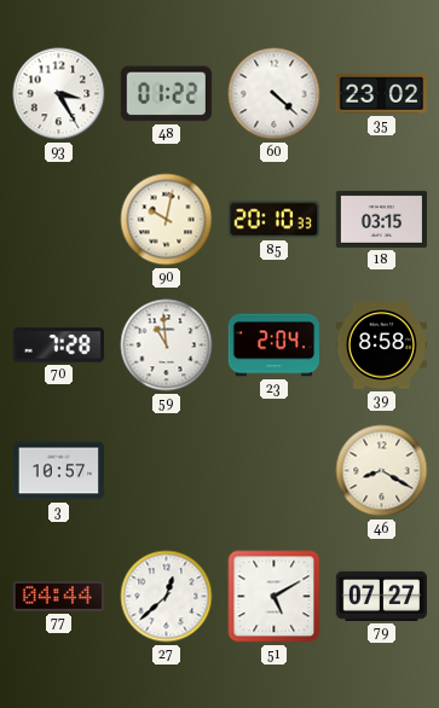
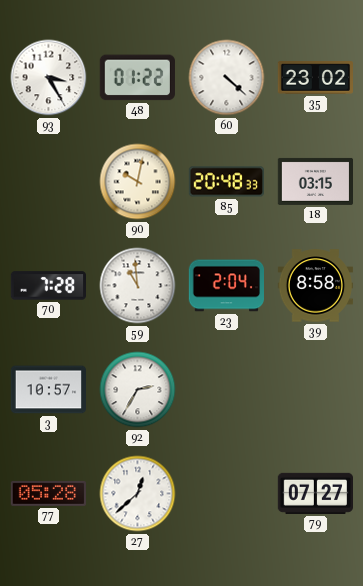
85: 20:10 -> 20:48 (226, 182)
92: none -> 2:35 (138, 390)
46: 8:20 -> none (382, 471)
77: 04:44 -> 05:28 (48, 493)
51: 5:10 -> none (275, 597)
